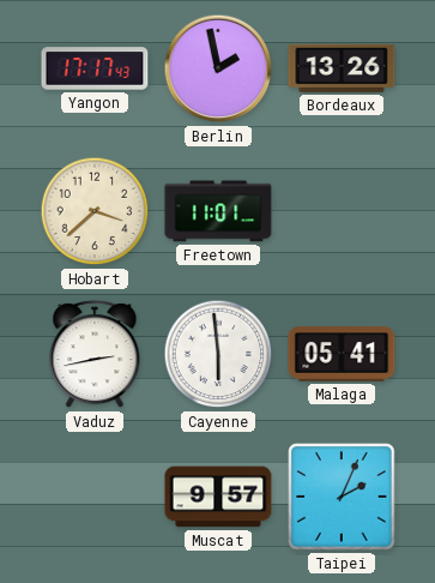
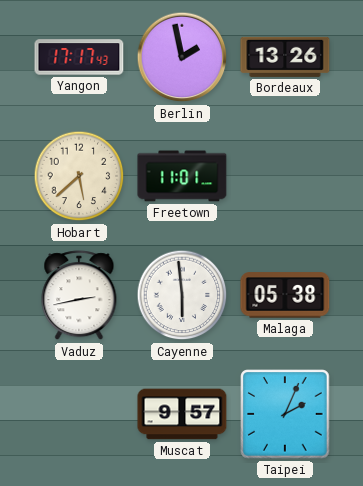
Hobart: 3:38 -> 5:38 (79, 176)
Malaga: 05:41 -> 05:38 (285, 295)
